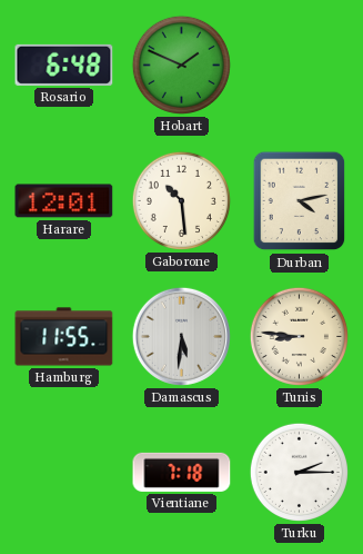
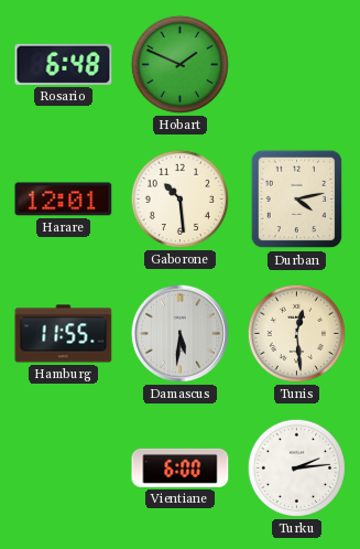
Tunis: 8:46 -> 12:29 (296, 333)
Vientiane: 7:18 -> 6:00 (181, 467)
Turku: 2:15 -> 2:14 (296, 467)
